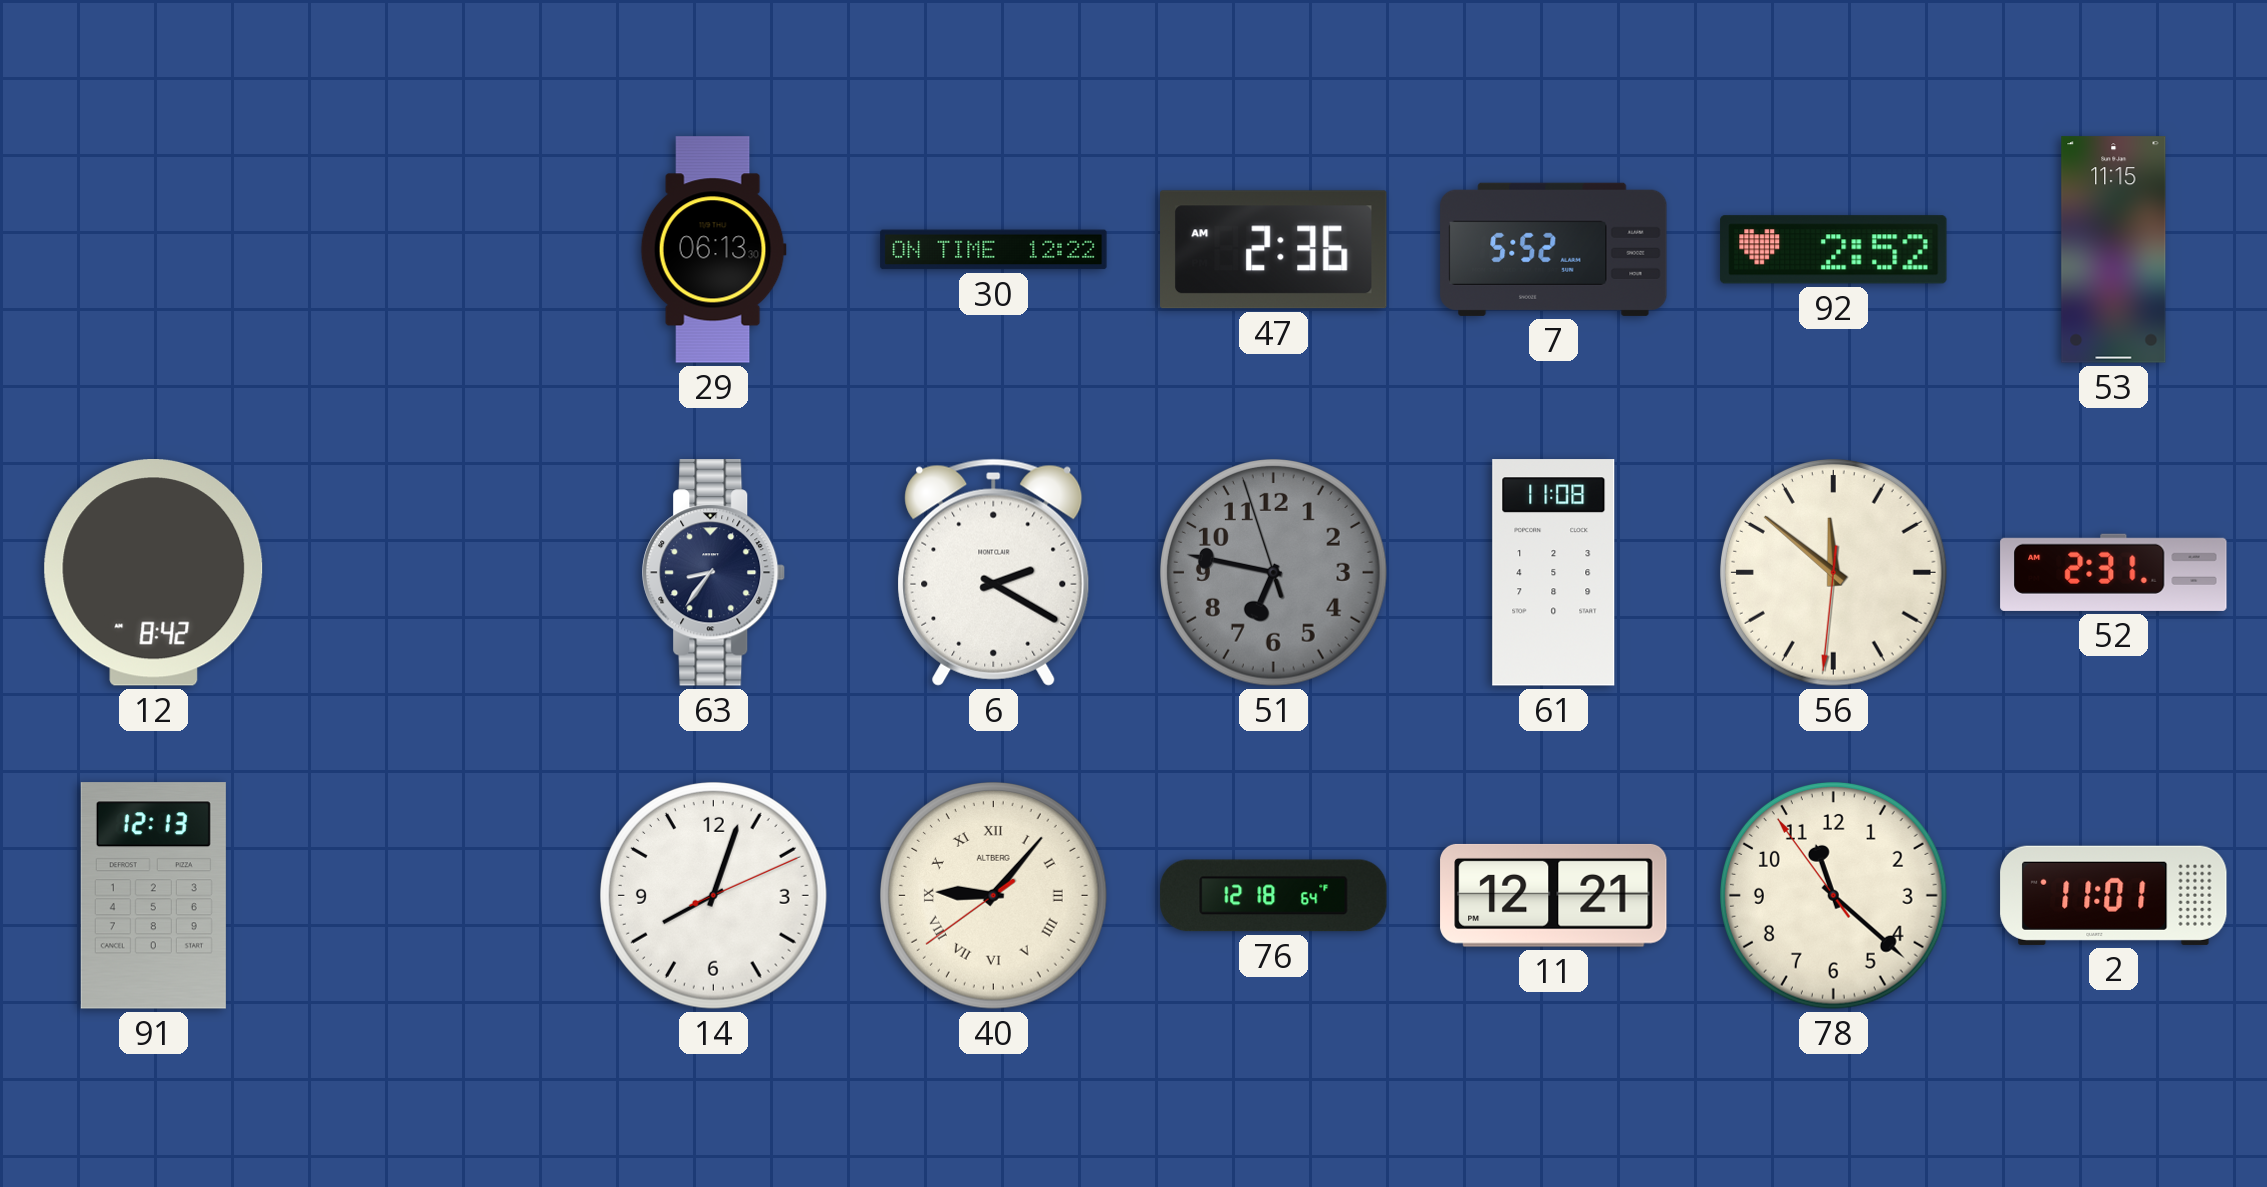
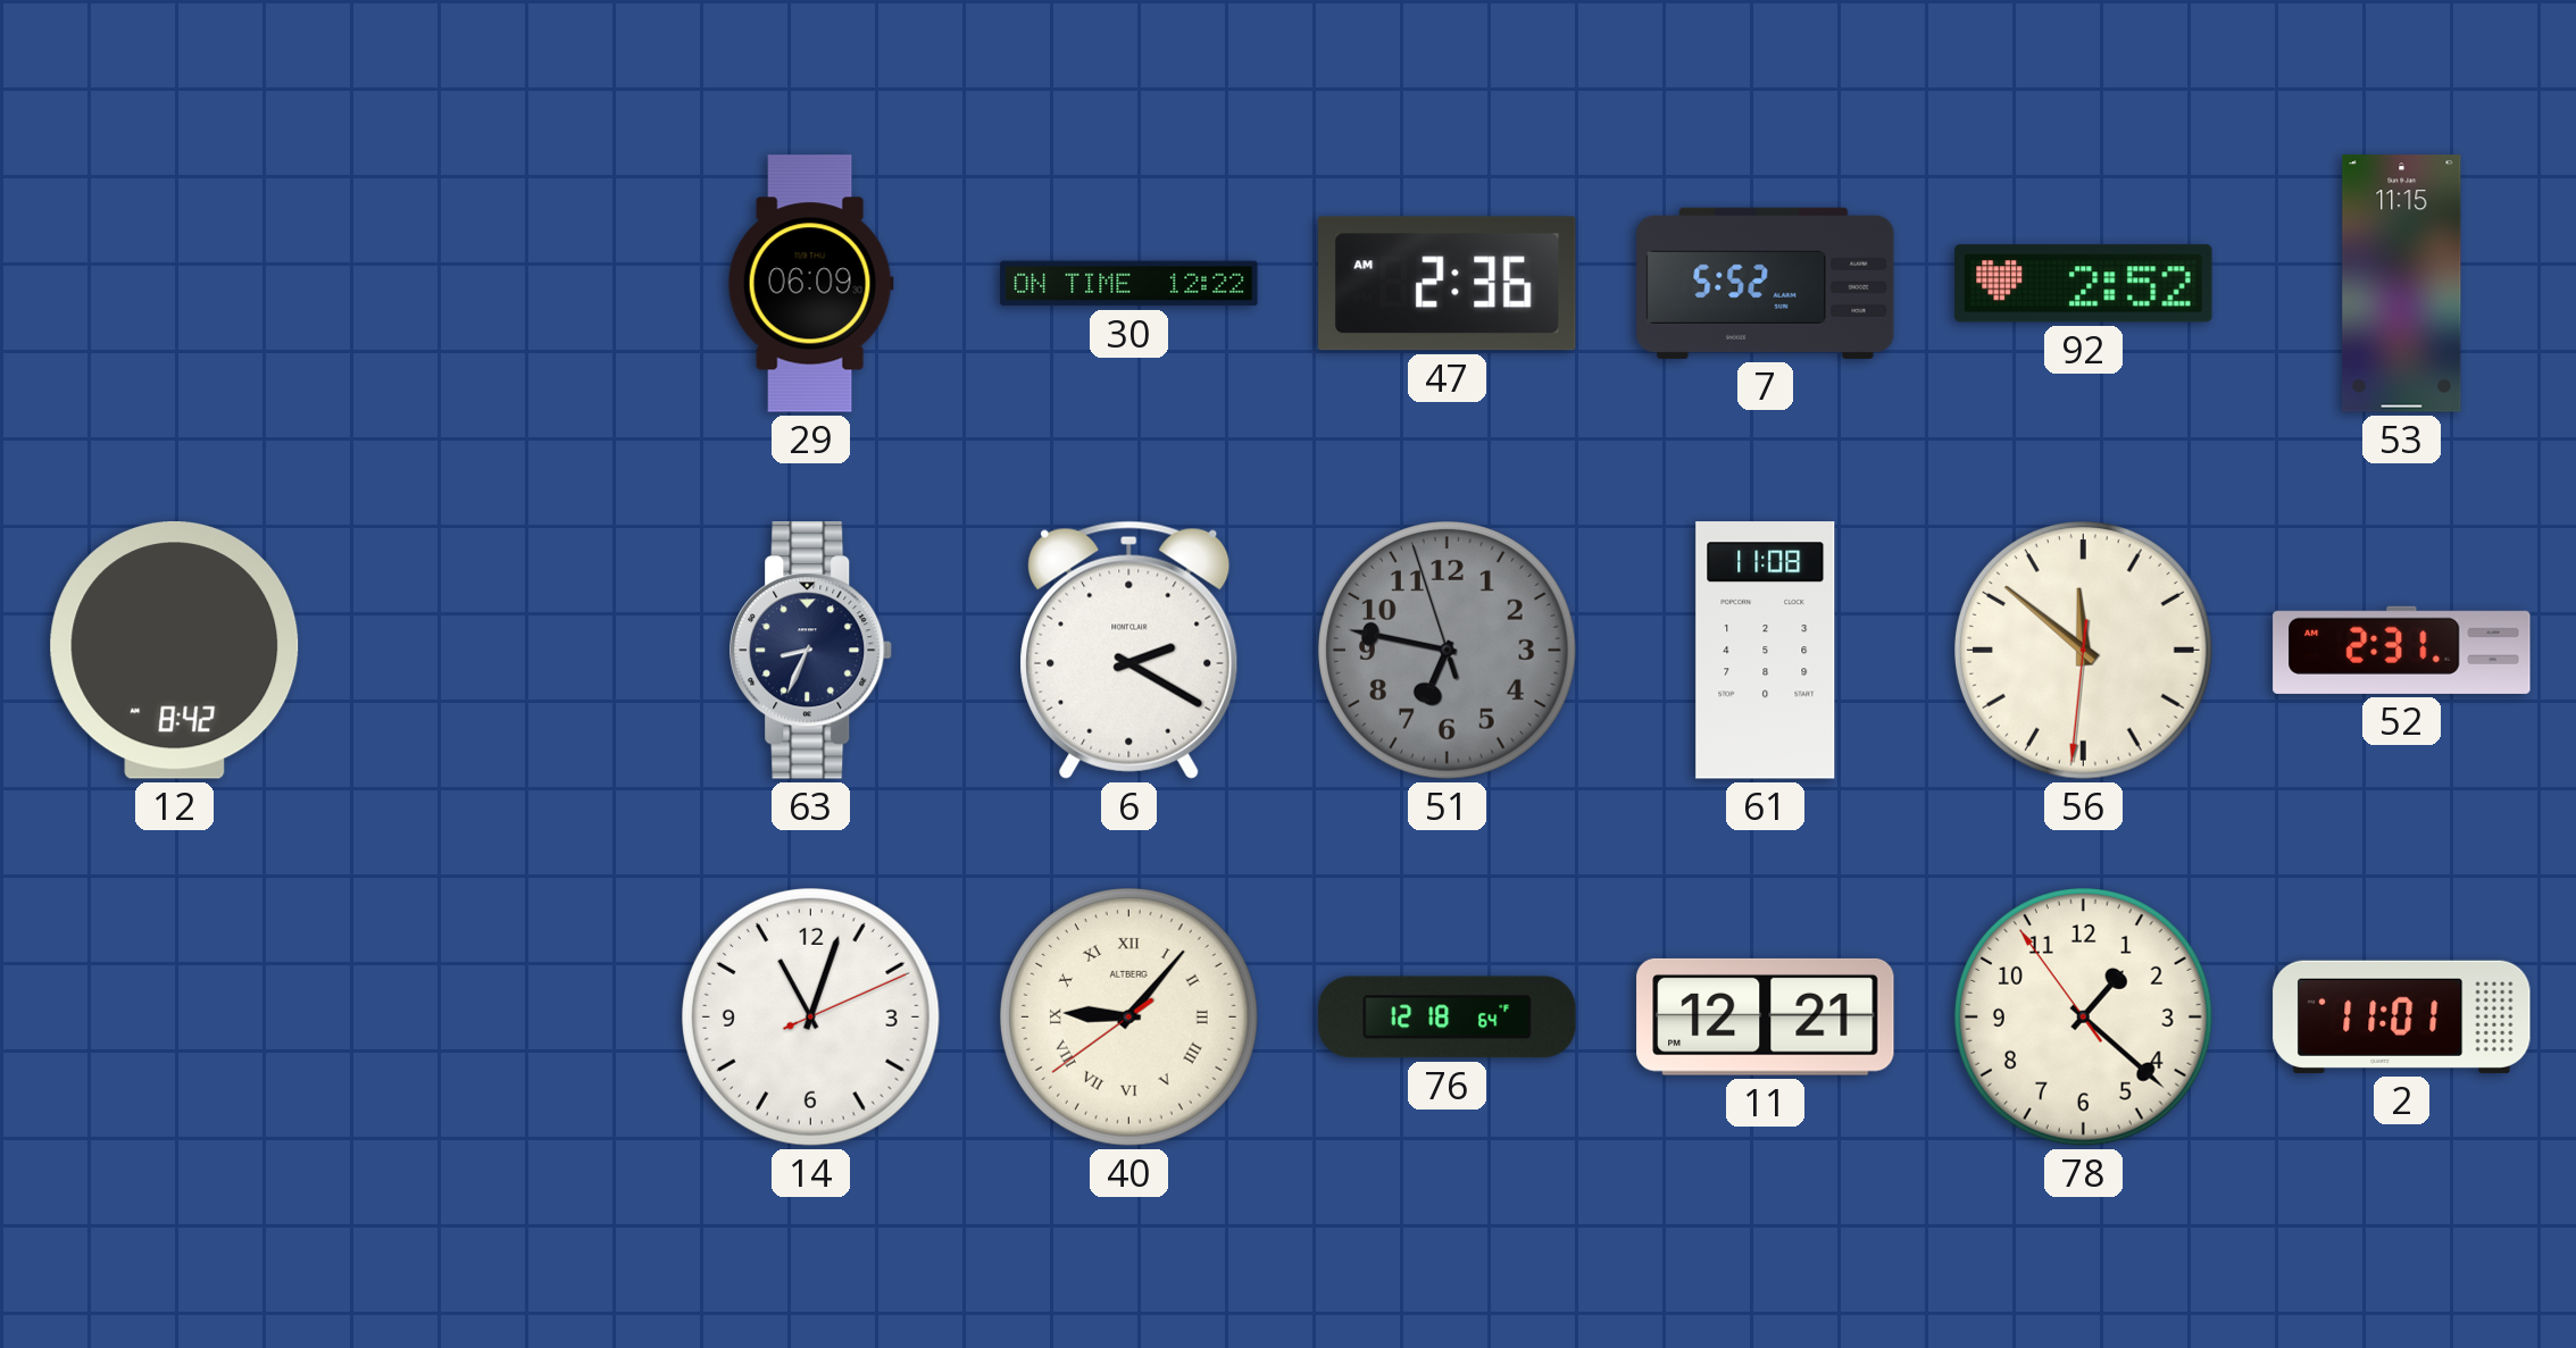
29: 06:13 -> 06:09 (810, 284)
63: 8:36 -> 8:34 (811, 651)
91: 12:13 -> none (153, 896)
14: 8:03 -> 11:03 (811, 1018)
78: 11:21 -> 1:21 (2084, 1018)
